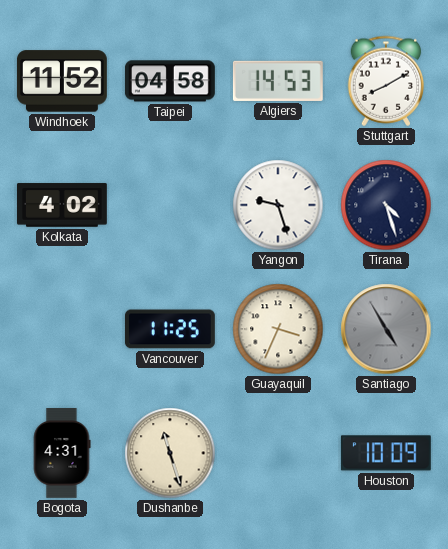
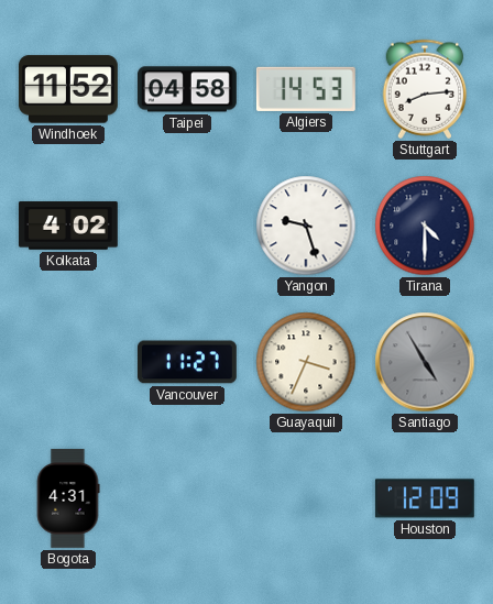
Stuttgart: 8:10 -> 8:14 (425, 89)
Tirana: 4:27 -> 4:30 (425, 226)
Vancouver: 11:25 -> 11:27 (187, 362)
Dushanbe: 11:27 -> none (170, 453)
Houston: 10:09 -> 12:09 (425, 498)
